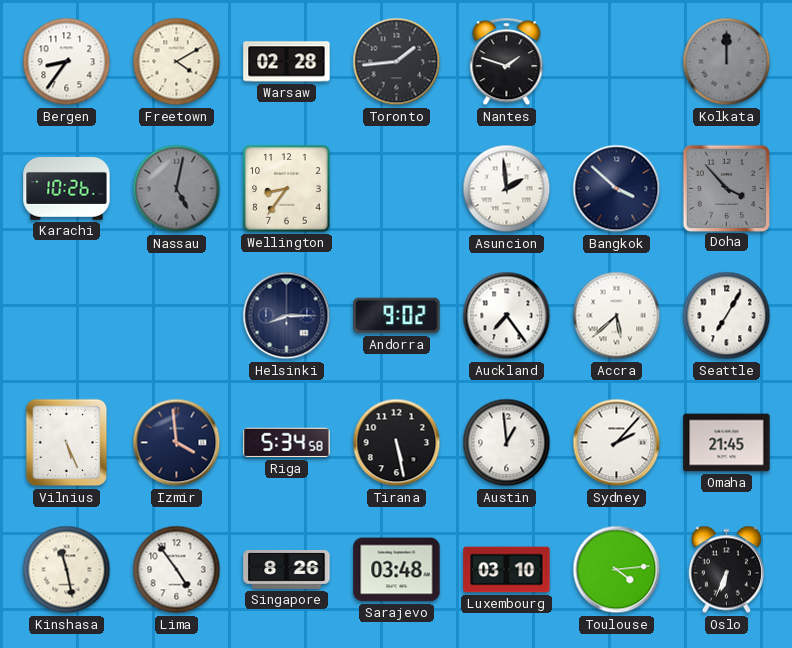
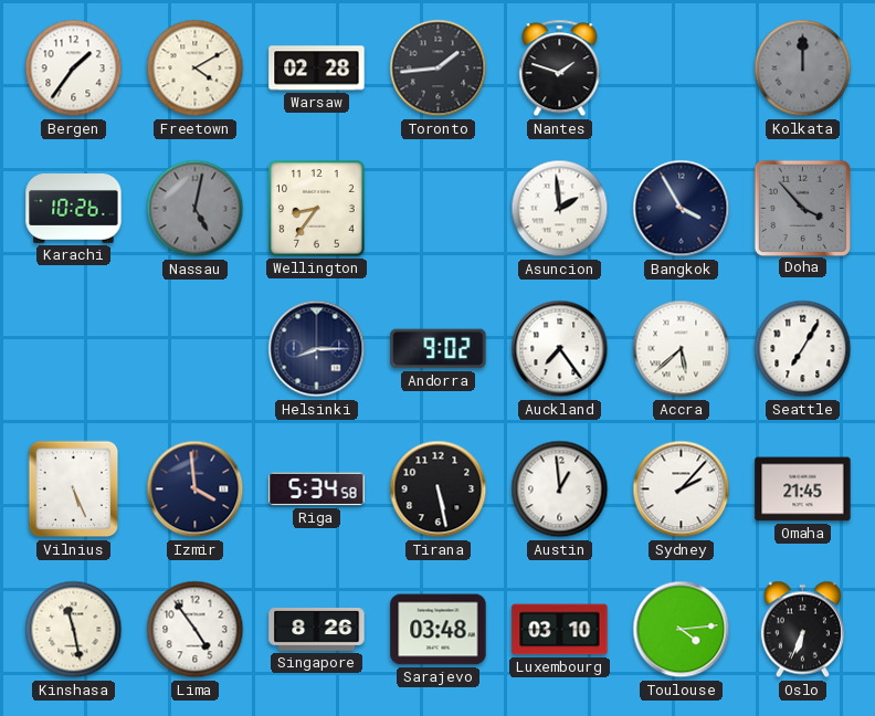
Bergen: 8:36 -> 1:36 (74, 69)
Bangkok: 3:52 -> 3:55 (682, 209)
